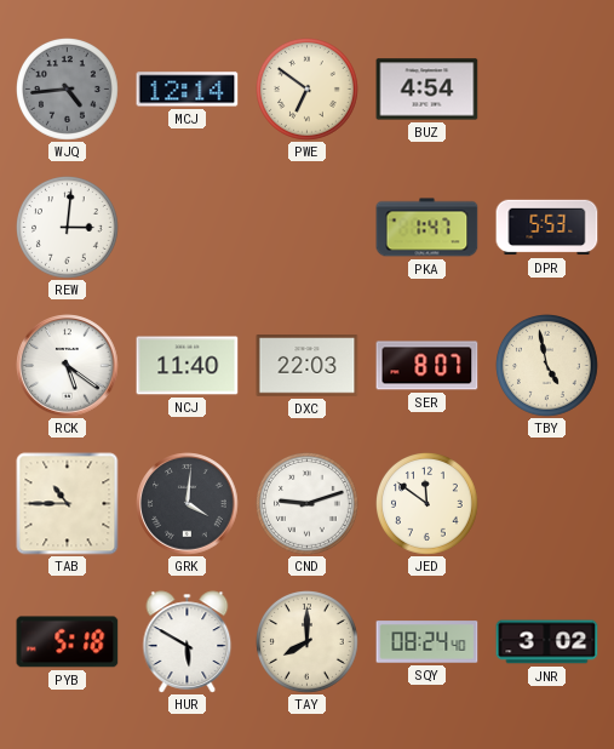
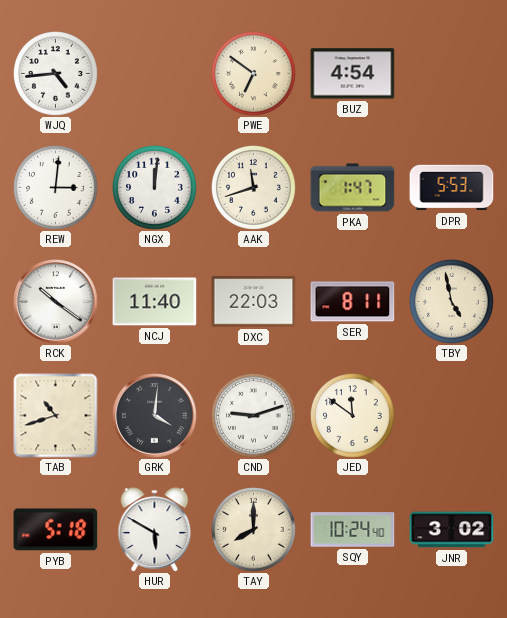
WJQ dial: grey -> white (56, 74)
MCJ: 12:14 -> none (188, 90)
NGX: none -> 12:01 (155, 188)
AAK: none -> 11:42 (254, 188)
RCK: 5:21 -> 10:21 (56, 302)
SER: 8:07 -> 8:11 (353, 302)
TAB: 10:45 -> 10:42 (56, 416)
SQY: 08:24 -> 10:24 (353, 530)
